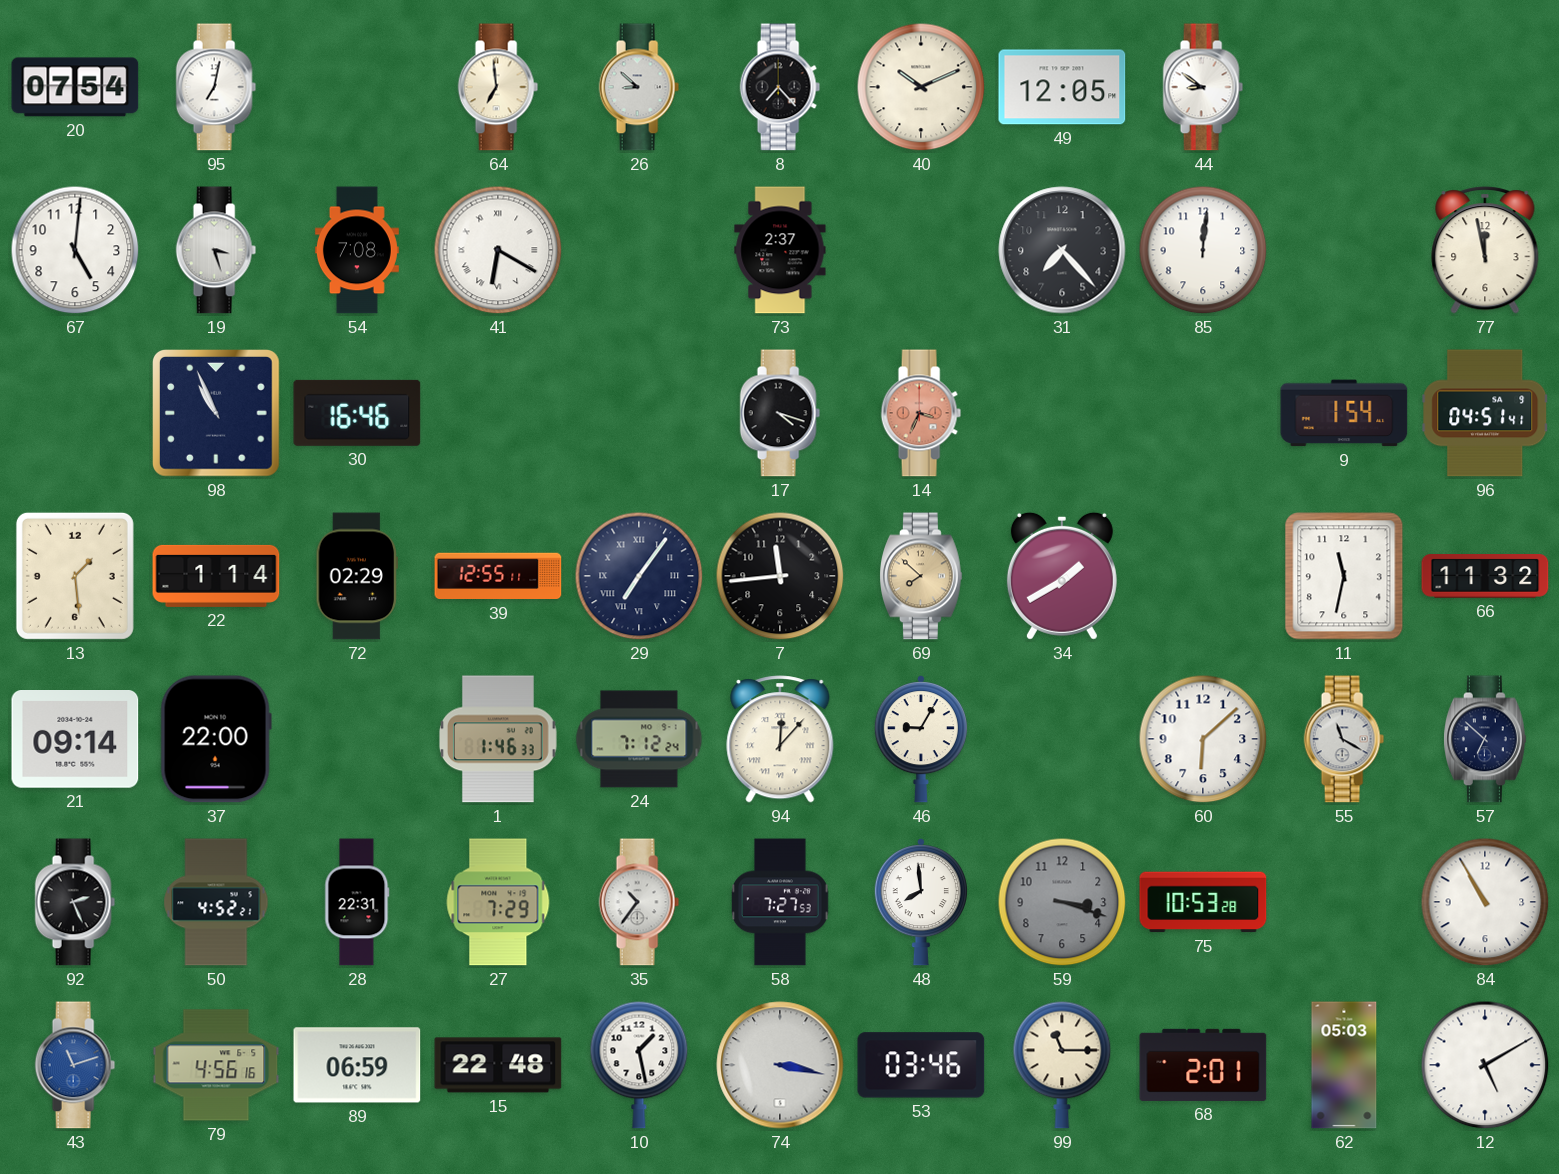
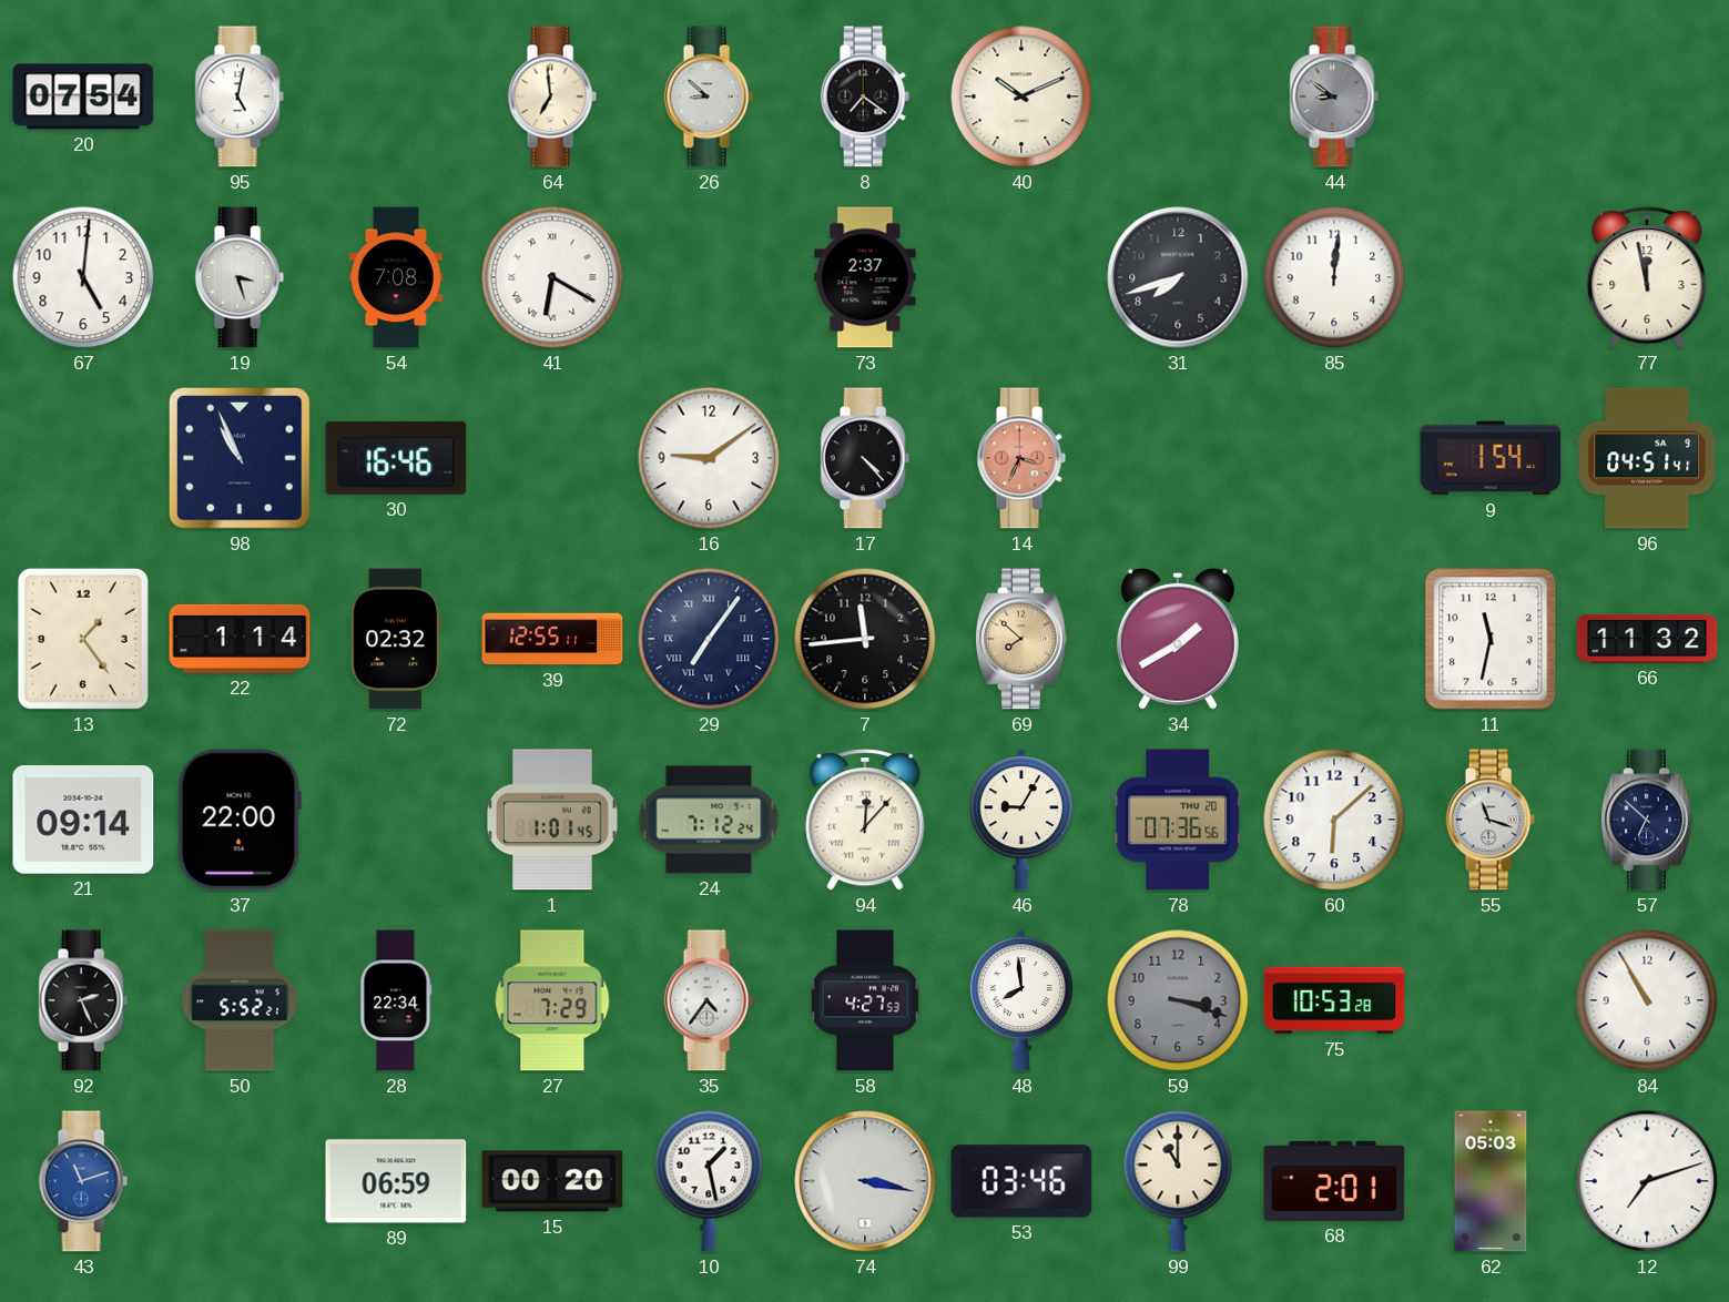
95: 7:02 -> 5:02 (240, 96)
8: 7:23 -> 7:21 (865, 96)
49: 12:05 -> none (1062, 87)
44 dial: white -> grey (1334, 96)
31: 7:23 -> 7:42 (1178, 277)
16: none -> 9:09 (709, 458)
17: 4:18 -> 4:23 (865, 458)
13: 1:29 -> 1:24 (83, 639)
72: 02:29 -> 02:32 (396, 639)
1: 1:46 -> 1:01 (552, 820)
78: none -> 07:36 (1178, 820)
55: 11:20 -> 11:18 (1491, 820)
50: 4:52 -> 5:52 (240, 1000)
28: 22:31 -> 22:34 (396, 1000)
35: 10:36 -> 4:36 (709, 1000)
58: 7:27 -> 4:27 (866, 1000)
79: 4:56 -> none (216, 1065)
15: 22:48 -> 00:20 (552, 1181)
99: 11:15 -> 11:00 (1178, 1181)
12: 5:10 -> 7:12 (1647, 1181)
